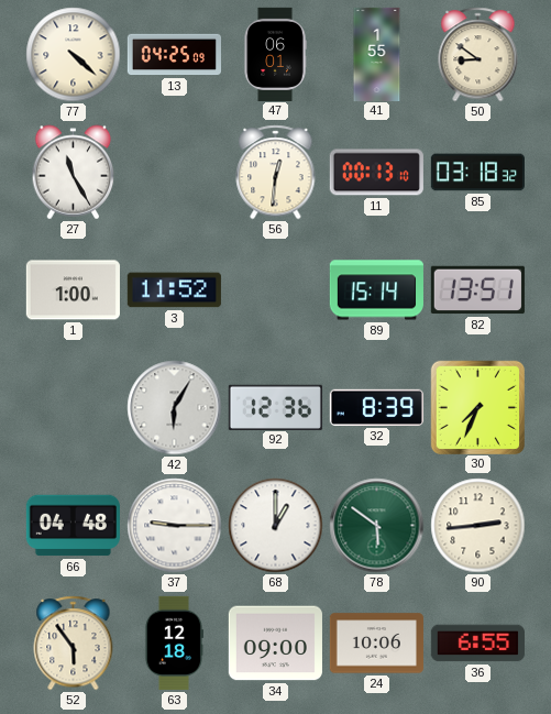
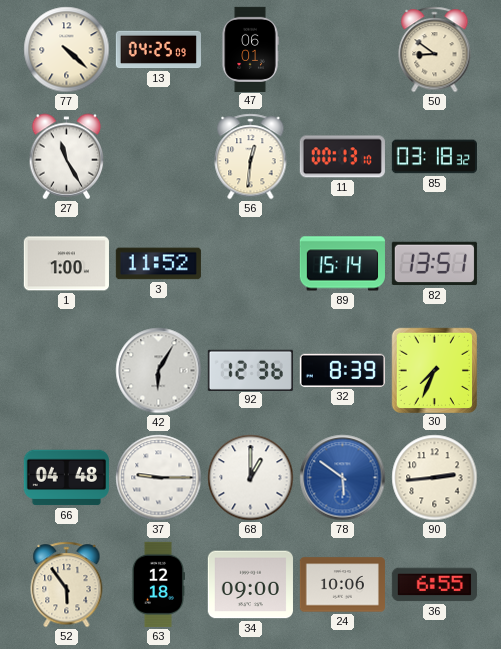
41: 1:55 -> none (377, 54)
78 dial: green -> blue (343, 478)
